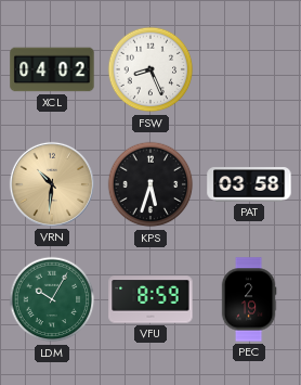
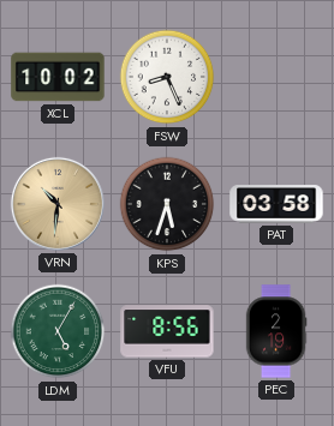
XCL: 04:02 -> 10:02 (58, 77)
LDM: 10:05 -> 5:05 (58, 331)
VFU: 8:59 -> 8:56 (167, 331)
